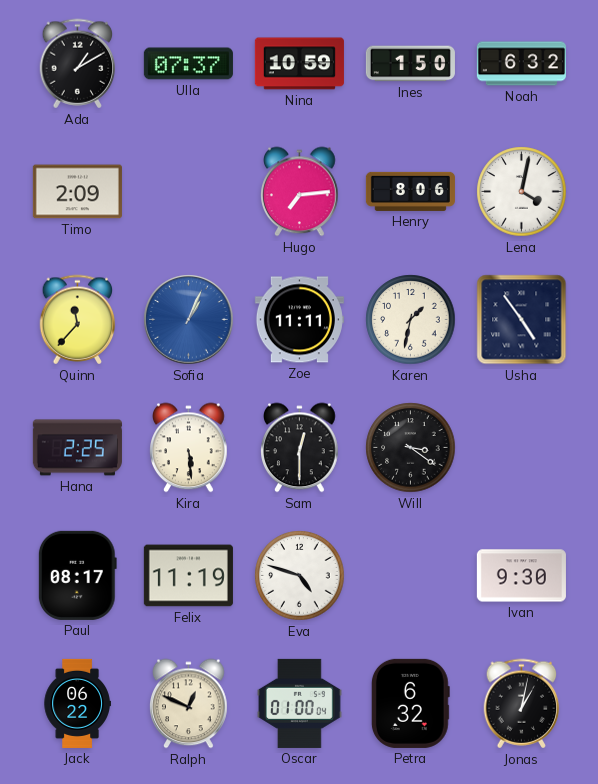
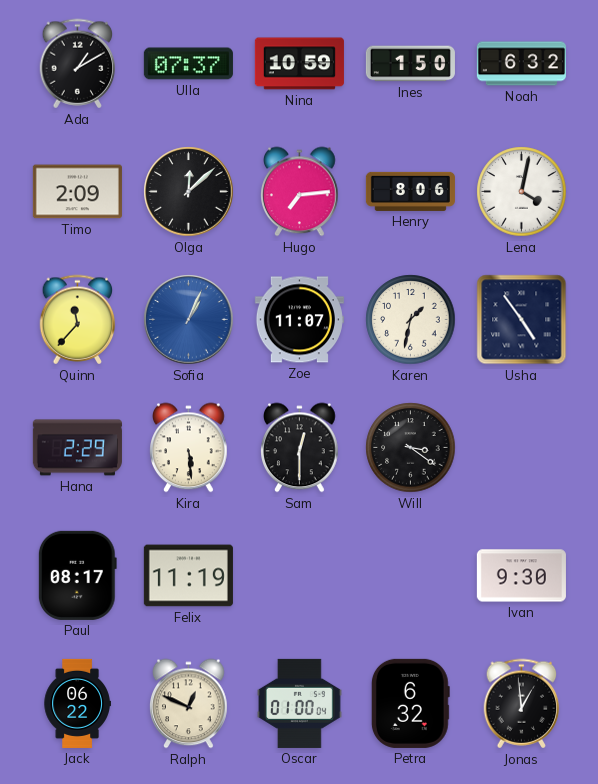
Olga: none -> 12:08 (189, 192)
Zoe: 11:11 -> 11:07 (299, 320)
Hana: 2:25 -> 2:29 (77, 448)
Eva: 4:48 -> none (300, 576)
Jonas: 1:02 -> 12:59 (522, 704)
